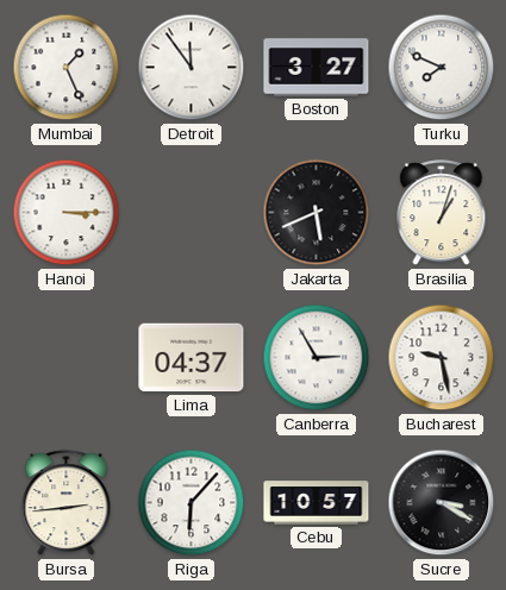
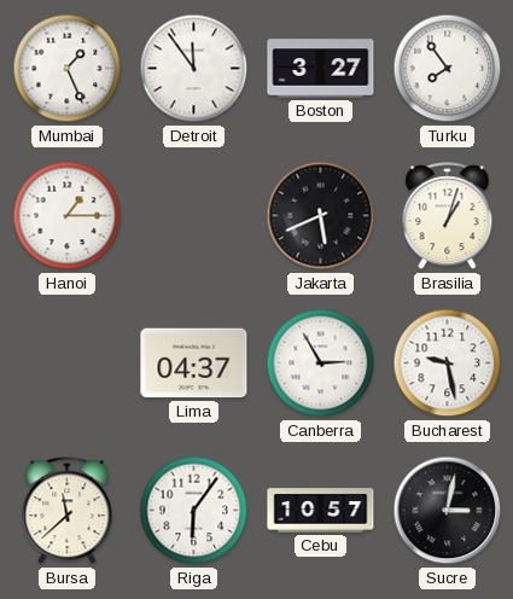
Turku: 7:49 -> 7:54 (448, 69)
Hanoi: 3:15 -> 1:15 (68, 216)
Bursa: 2:44 -> 11:38 (68, 511)
Riga: 6:07 -> 6:06 (194, 511)
Sucre: 3:20 -> 3:02 (448, 511)
